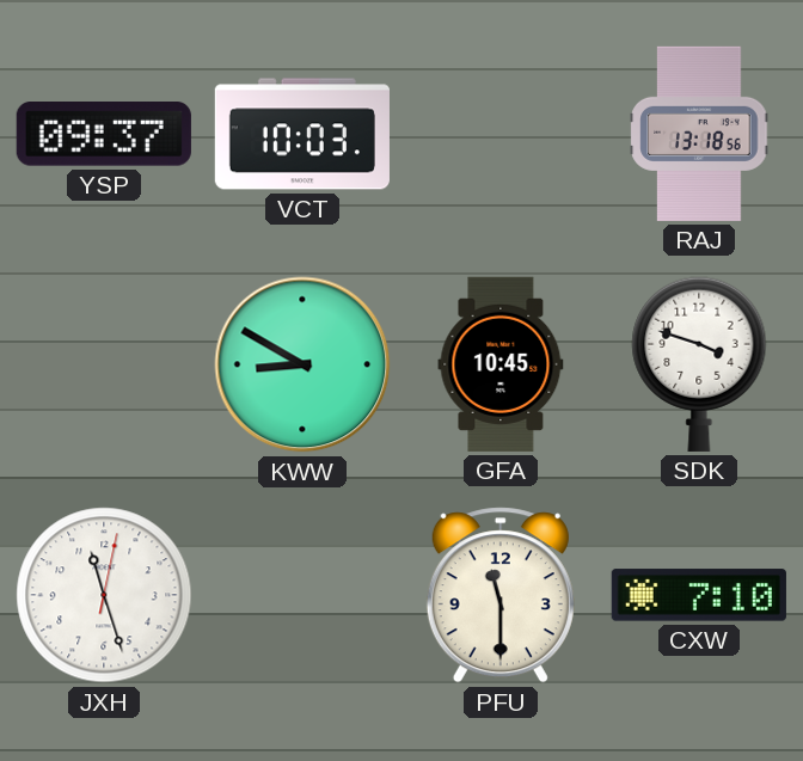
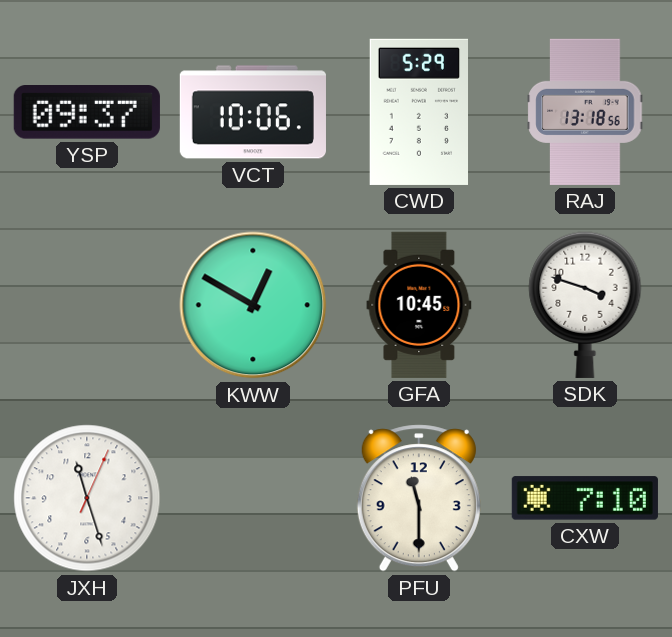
VCT: 10:03 -> 10:06 (253, 112)
CWD: none -> 5:29 (419, 112)
KWW: 8:50 -> 12:50 (253, 305)
JXH: 11:27:02 -> 11:27:04 (87, 498)
